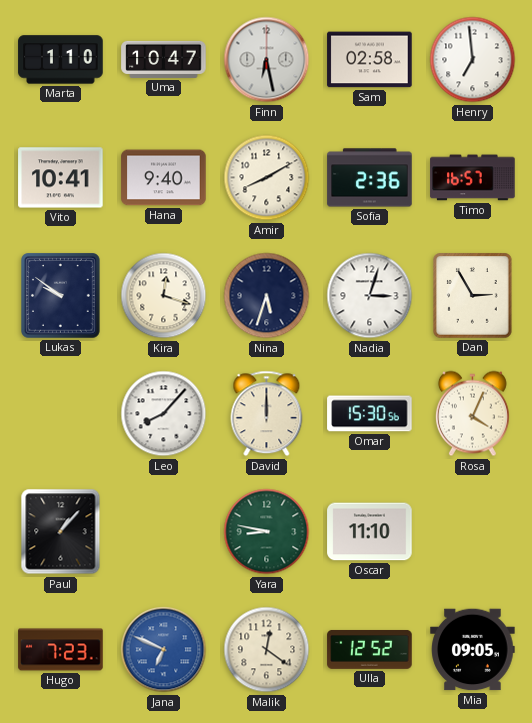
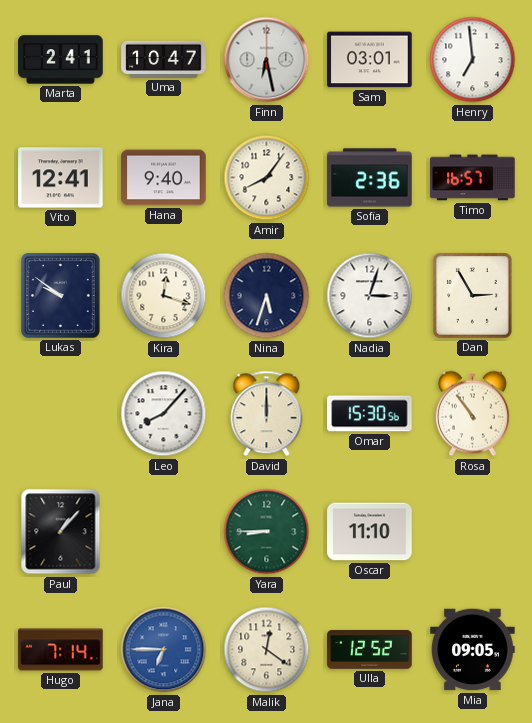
Marta: 1:10 -> 2:41 (61, 60)
Sam: 02:58 -> 03:01 (370, 60)
Vito: 10:41 -> 12:41 (61, 178)
Amir: 8:10 -> 8:06 (267, 178)
Rosa: 4:04 -> 10:54 (472, 414)
Yara: 8:47 -> 8:45 (267, 532)
Hugo: 7:23 -> 7:14 (61, 650)
Jana: 6:49 -> 6:45 (164, 650)
